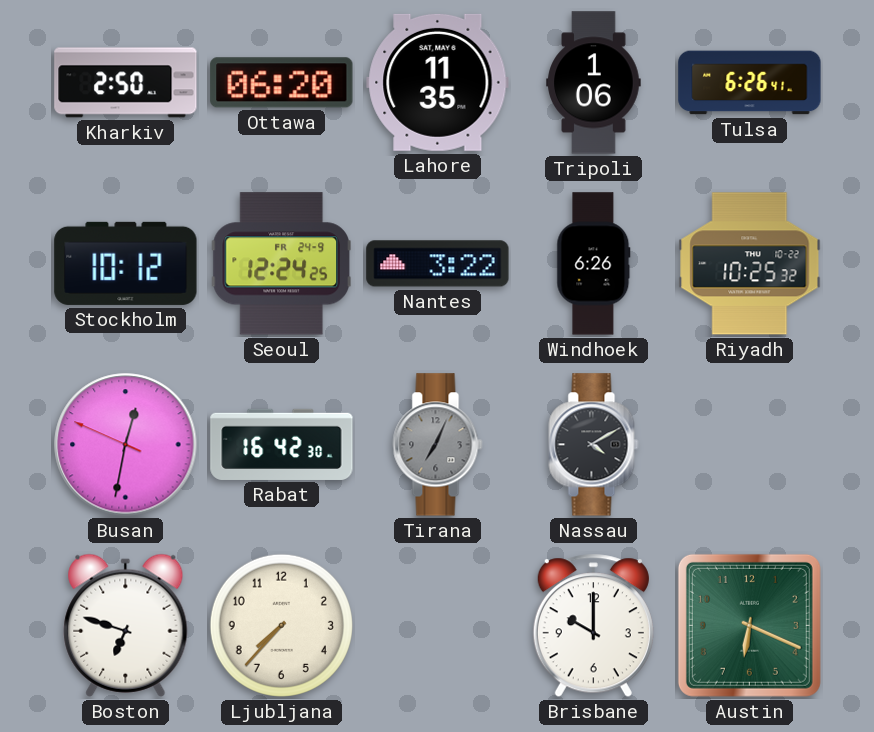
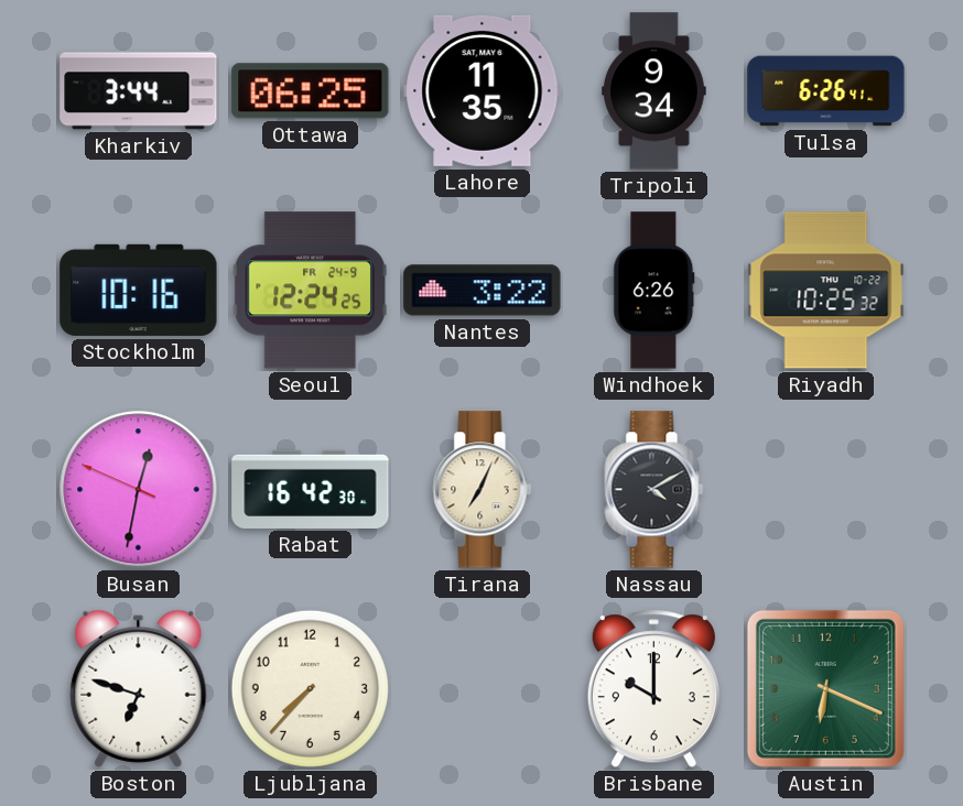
Kharkiv: 2:50 -> 3:44 (139, 91)
Ottawa: 06:20 -> 06:25 (311, 91)
Tripoli: 1:06 -> 9:34 (654, 91)
Stockholm: 10:12 -> 10:16 (139, 290)
Tirana dial: grey -> cream (483, 490)
